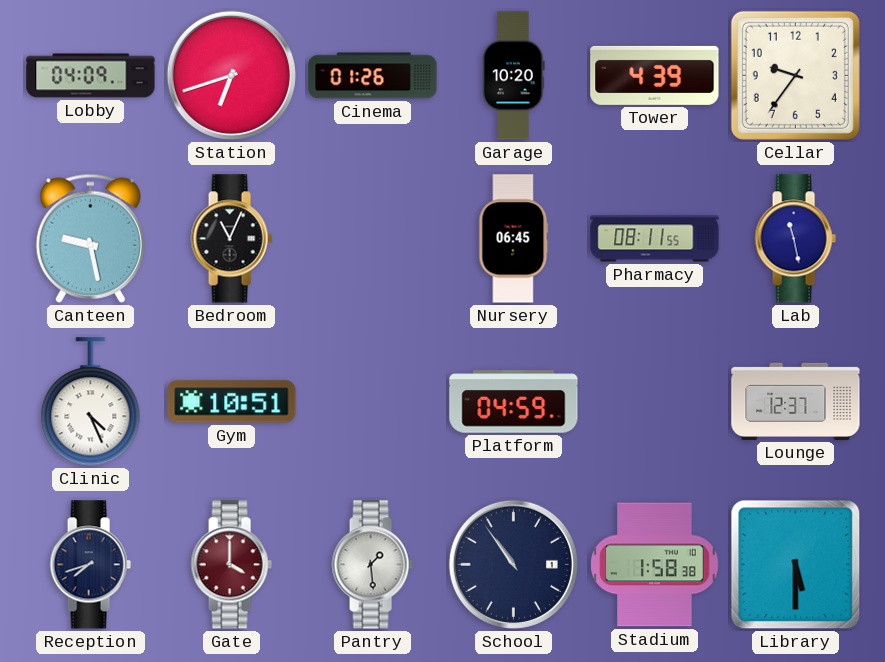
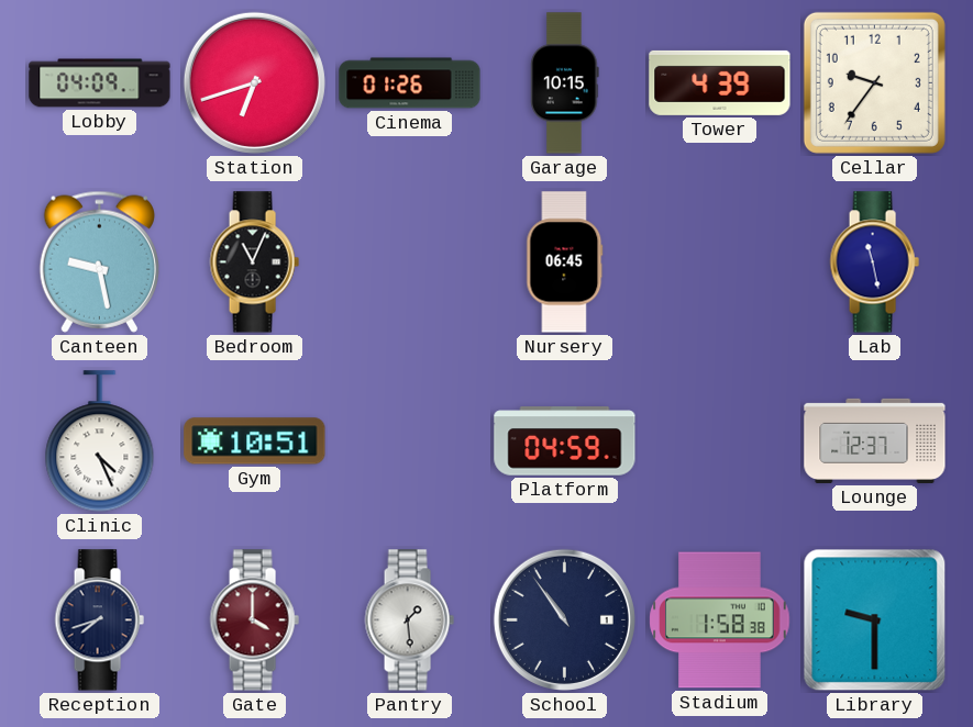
Garage: 10:20 -> 10:15 (565, 83)
Pharmacy: 08:11 -> none (655, 239)
Library: 5:30 -> 9:30 (875, 620)
